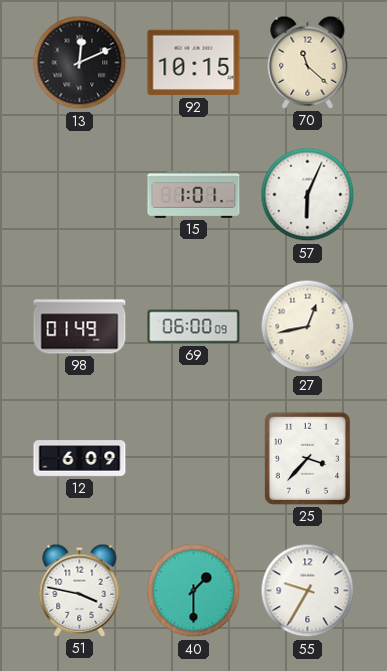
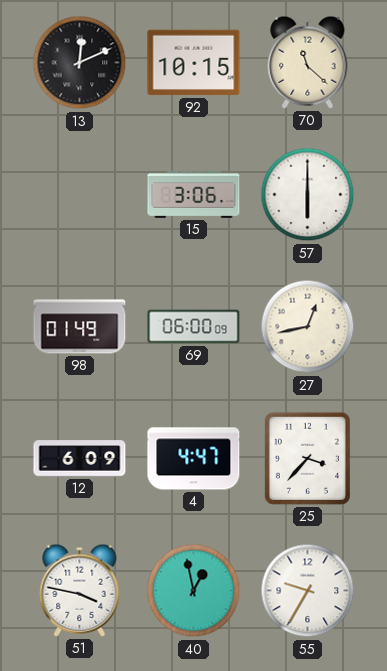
15: 1:01 -> 3:06 (194, 194)
57: 6:04 -> 6:00 (308, 195)
4: none -> 4:47 (194, 459)
40: 1:30 -> 12:58 (194, 591)
